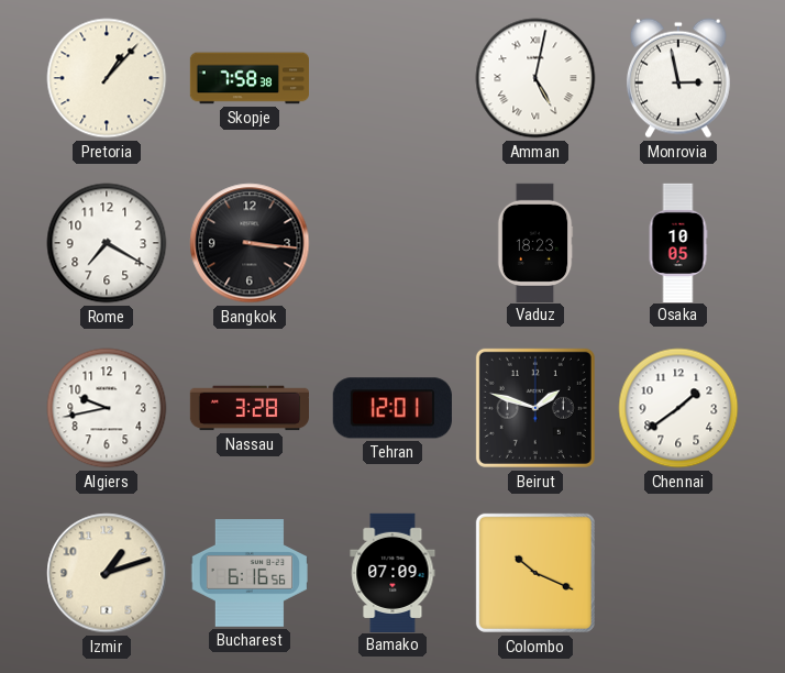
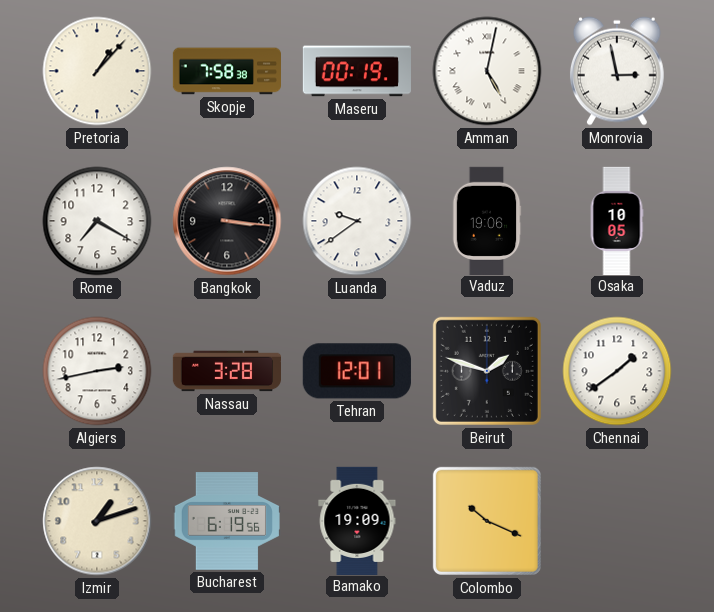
Maseru: none -> 00:19 (357, 71)
Luanda: none -> 9:39 (357, 221)
Vaduz: 18:23 -> 19:06 (487, 220)
Algiers: 9:43 -> 2:43 (97, 371)
Bucharest: 6:16 -> 6:19 (226, 521)
Bamako: 07:09 -> 19:09 (357, 520)
